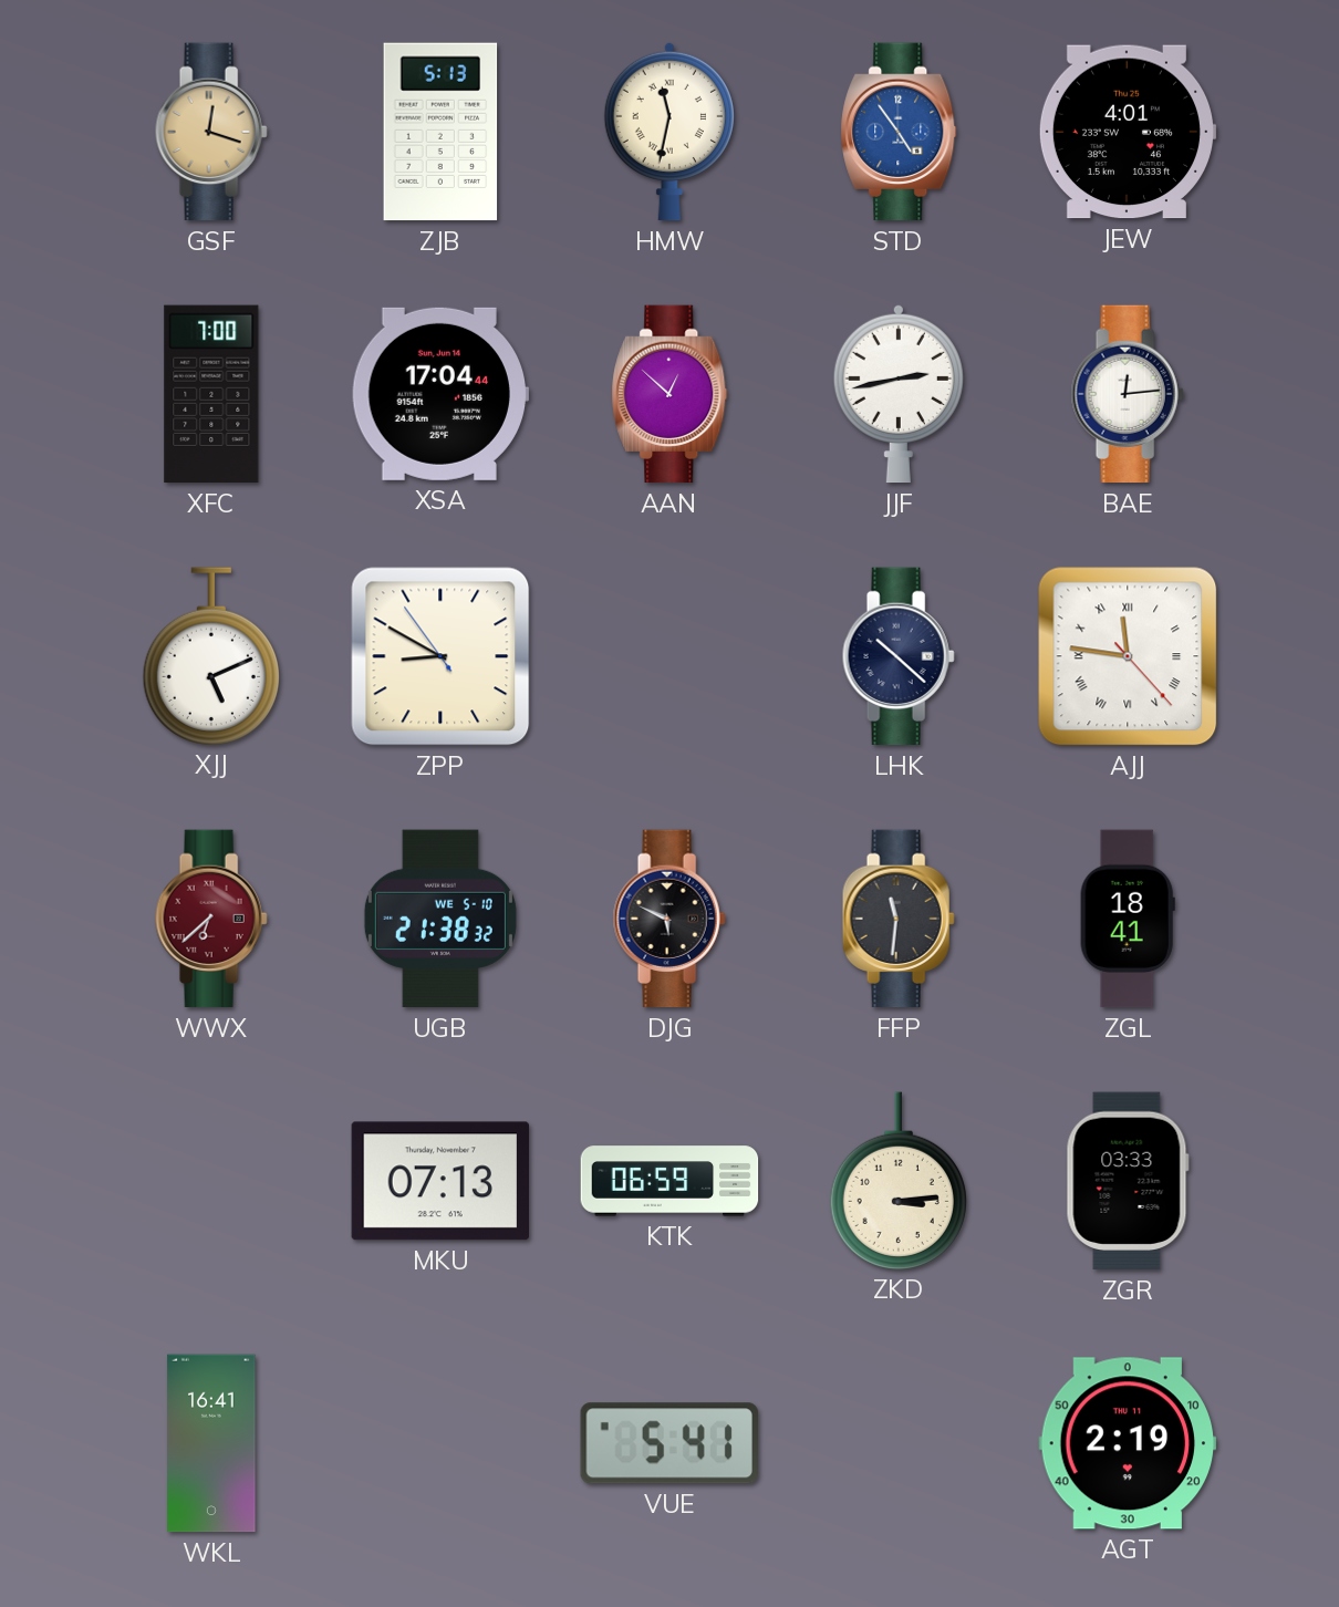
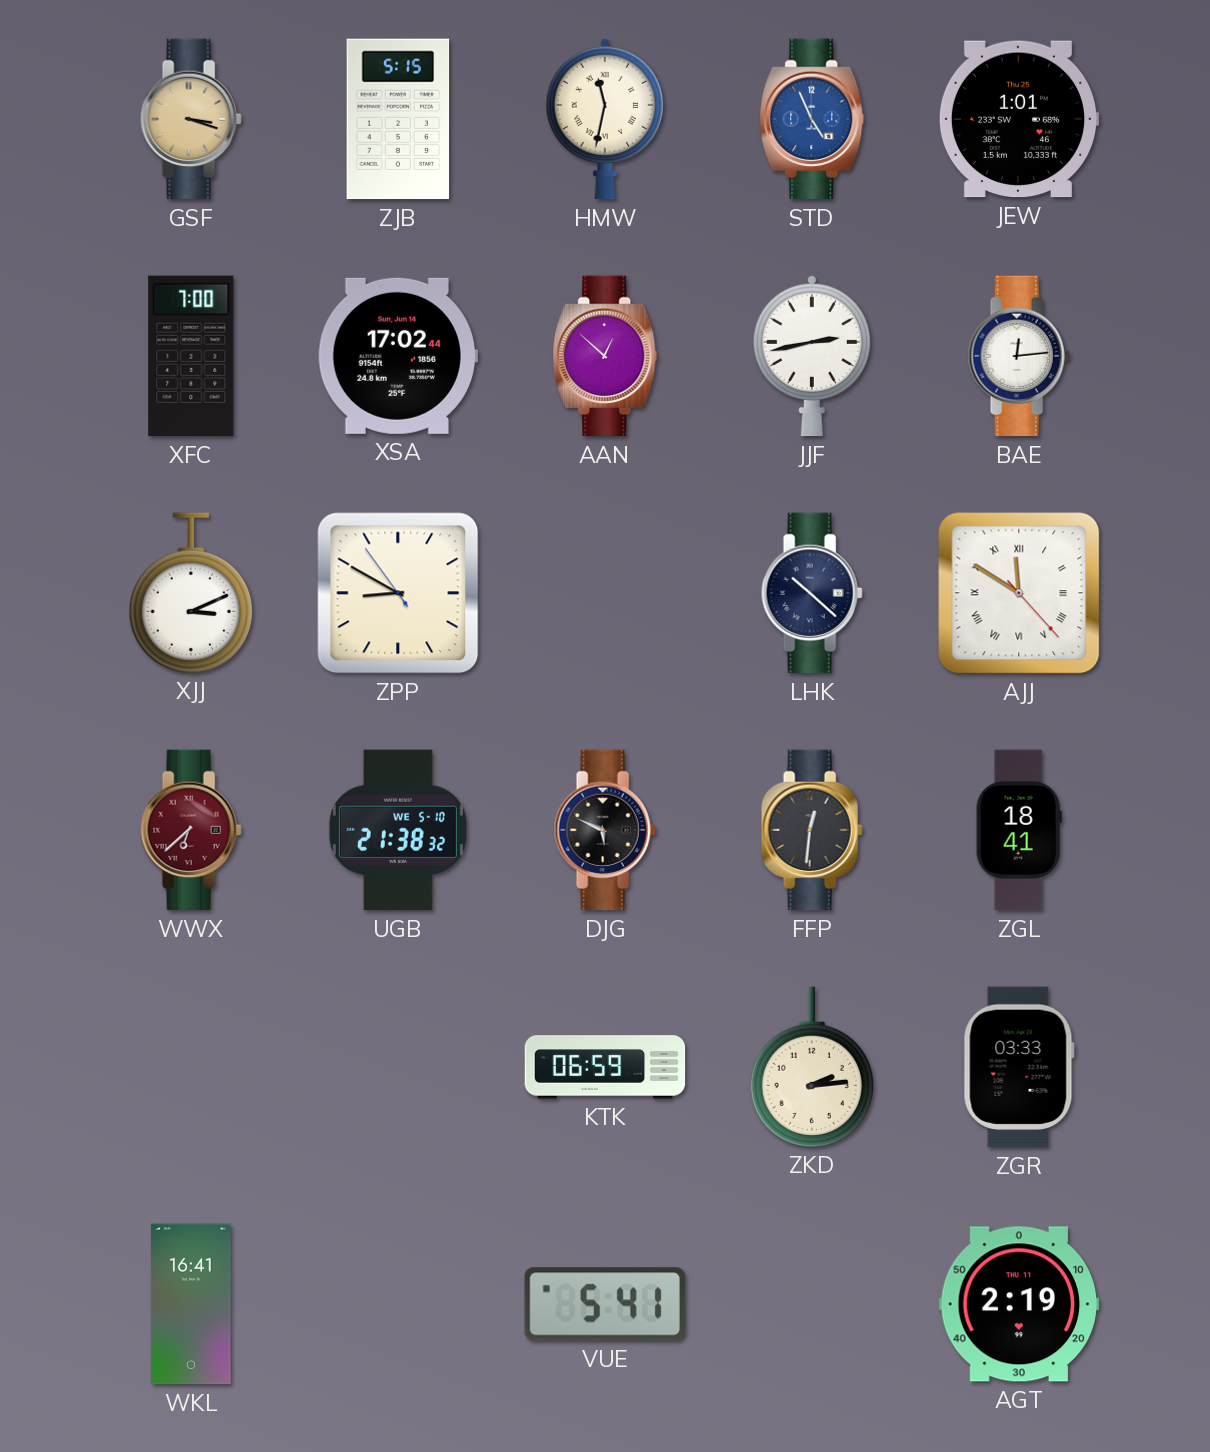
GSF: 12:18 -> 3:18 (191, 119)
ZJB: 5:13 -> 5:15 (398, 119)
STD: 4:54 -> 4:56 (812, 119)
JEW: 4:01 -> 1:01 (1019, 119)
XSA: 17:04 -> 17:02 (397, 356)
XJJ: 5:11 -> 3:11 (191, 593)
AJJ: 11:46 -> 11:50 (1019, 593)
FFP: 11:31 -> 12:31 (812, 830)
MKU: 07:13 -> none (440, 1181)
ZKD: 3:14 -> 2:14 (812, 1067)
